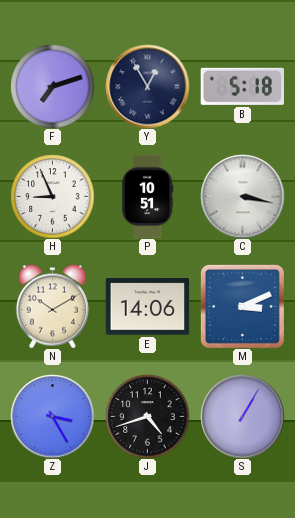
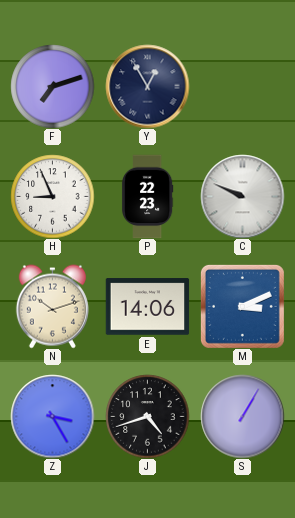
B: 5:18 -> none (242, 86)
P: 10:51 -> 22:23 (147, 196)
C: 3:17 -> 9:49 (242, 196)
N: 10:10 -> 10:12 (52, 306)
